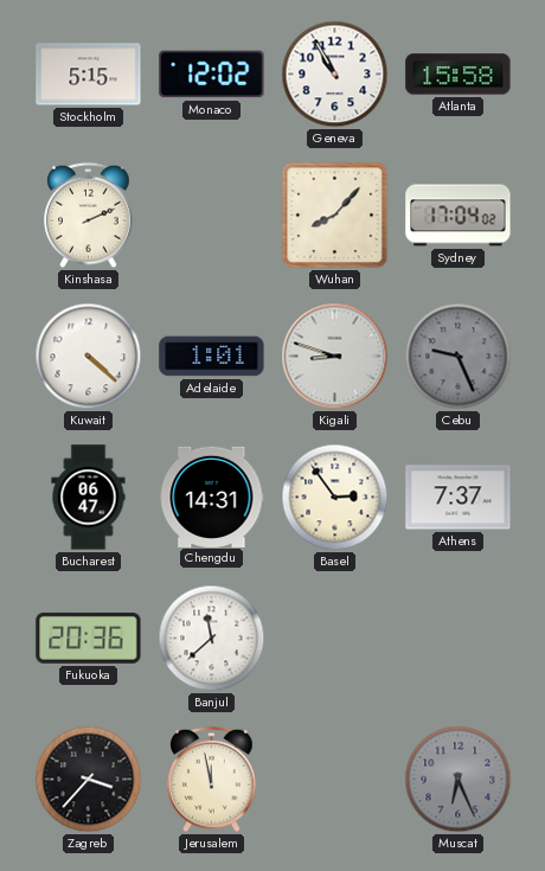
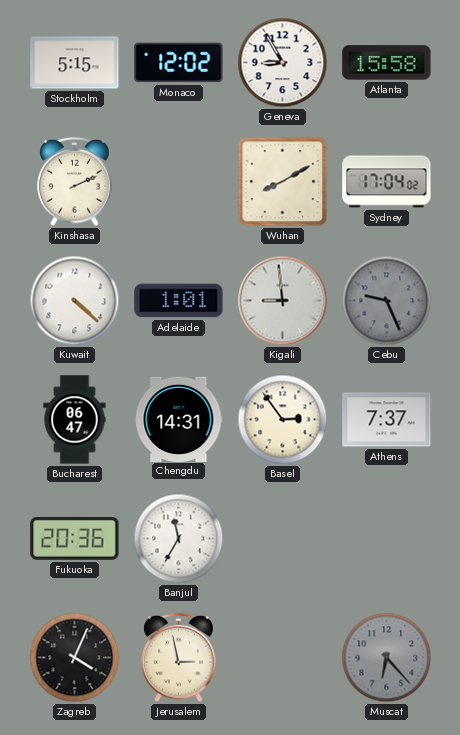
Geneva: 10:55 -> 8:55 (283, 63)
Wuhan: 8:07 -> 8:10 (283, 182)
Kigali: 8:48 -> 8:59 (283, 301)
Banjul: 11:38 -> 11:35 (179, 539)
Zagreb: 3:37 -> 4:04 (75, 658)
Jerusalem: 11:58 -> 2:58 (179, 658)
Muscat: 6:26 -> 6:23 (387, 658)
